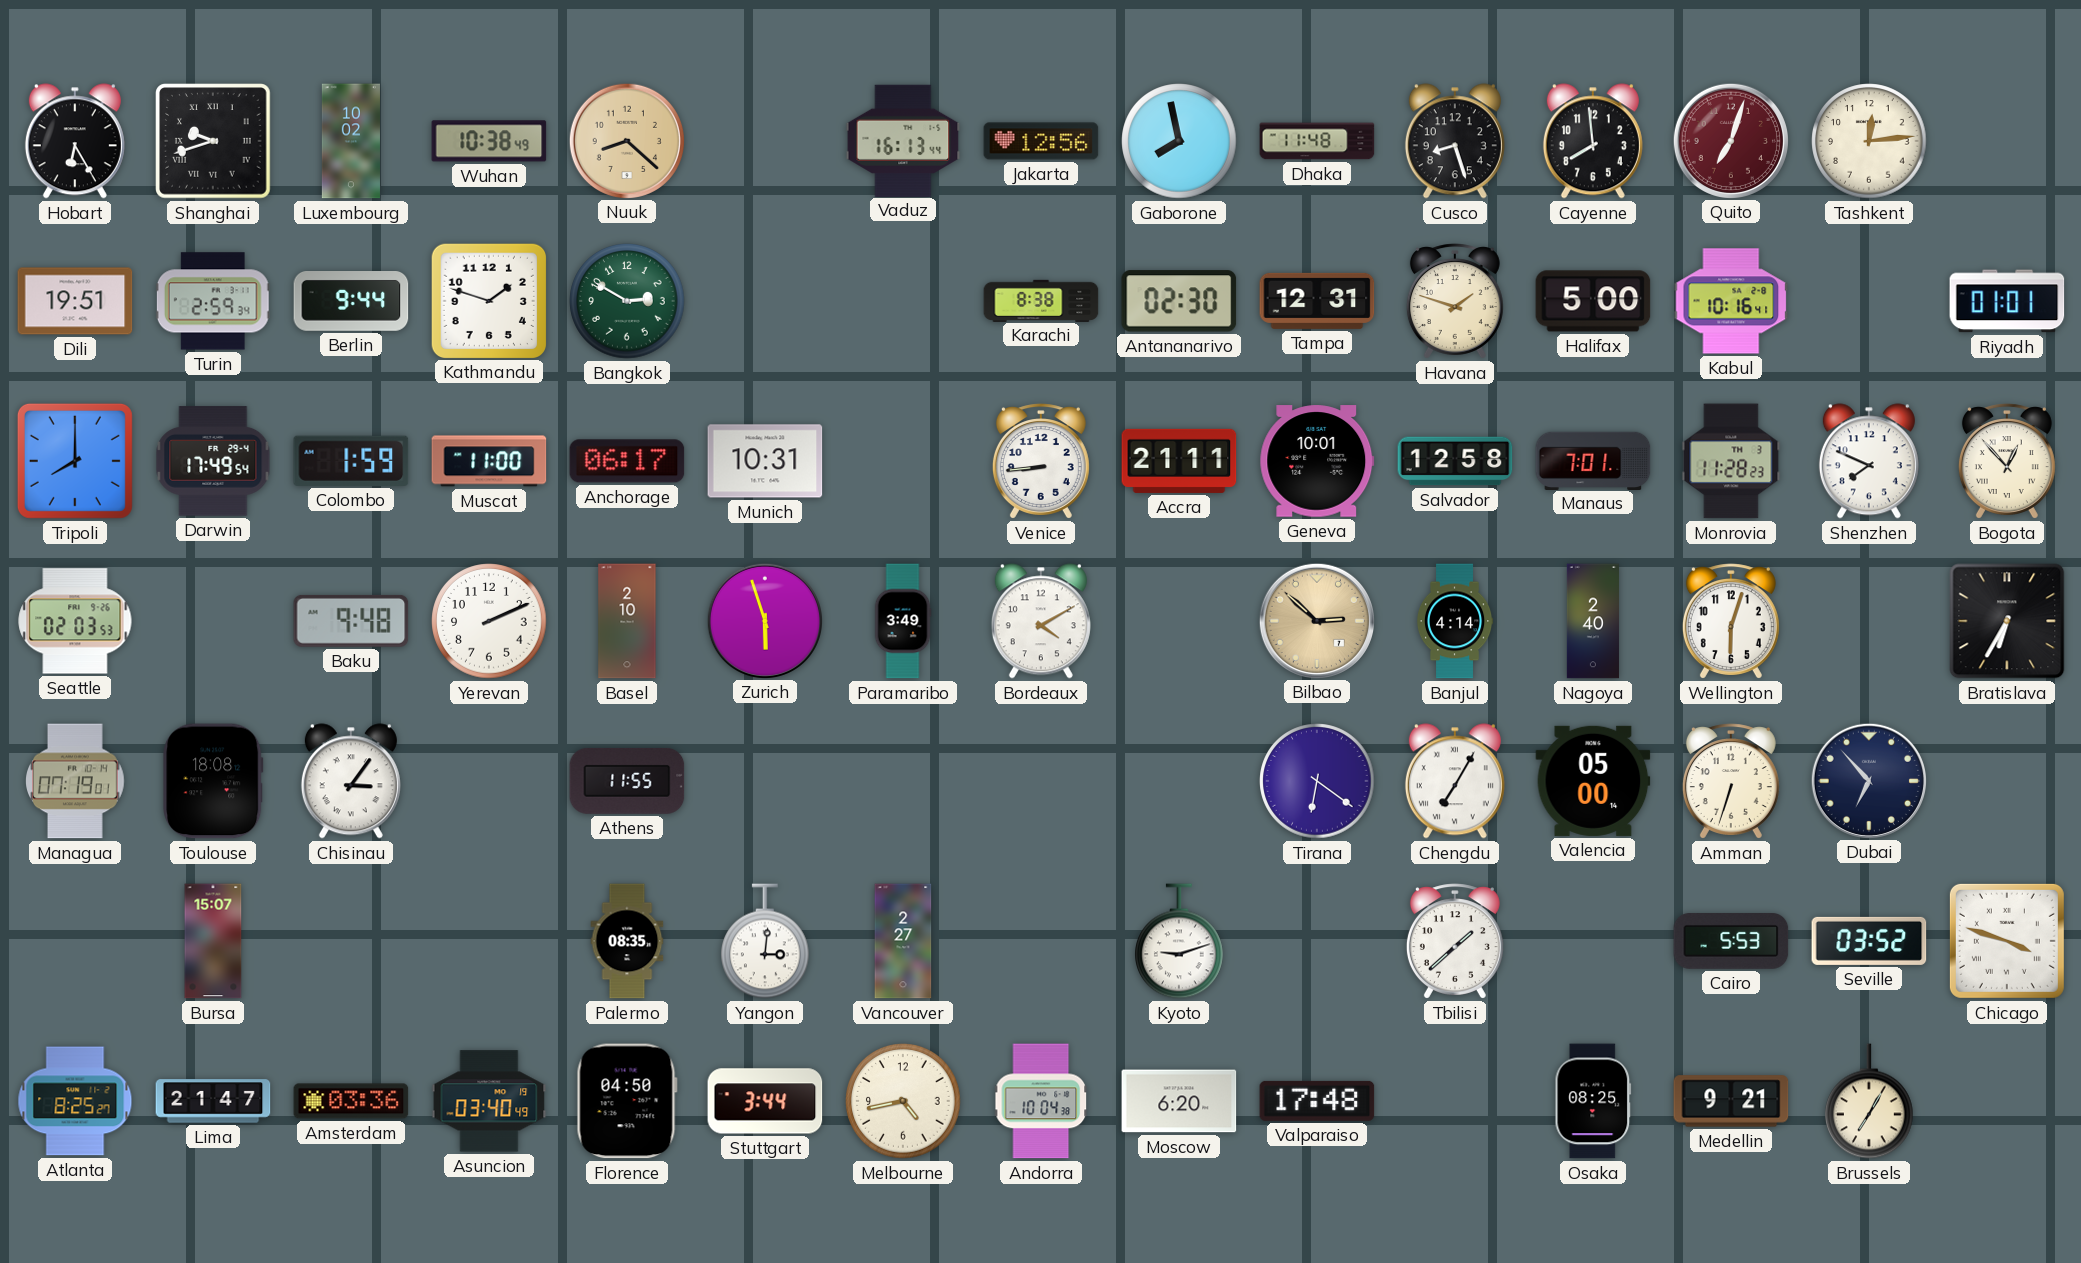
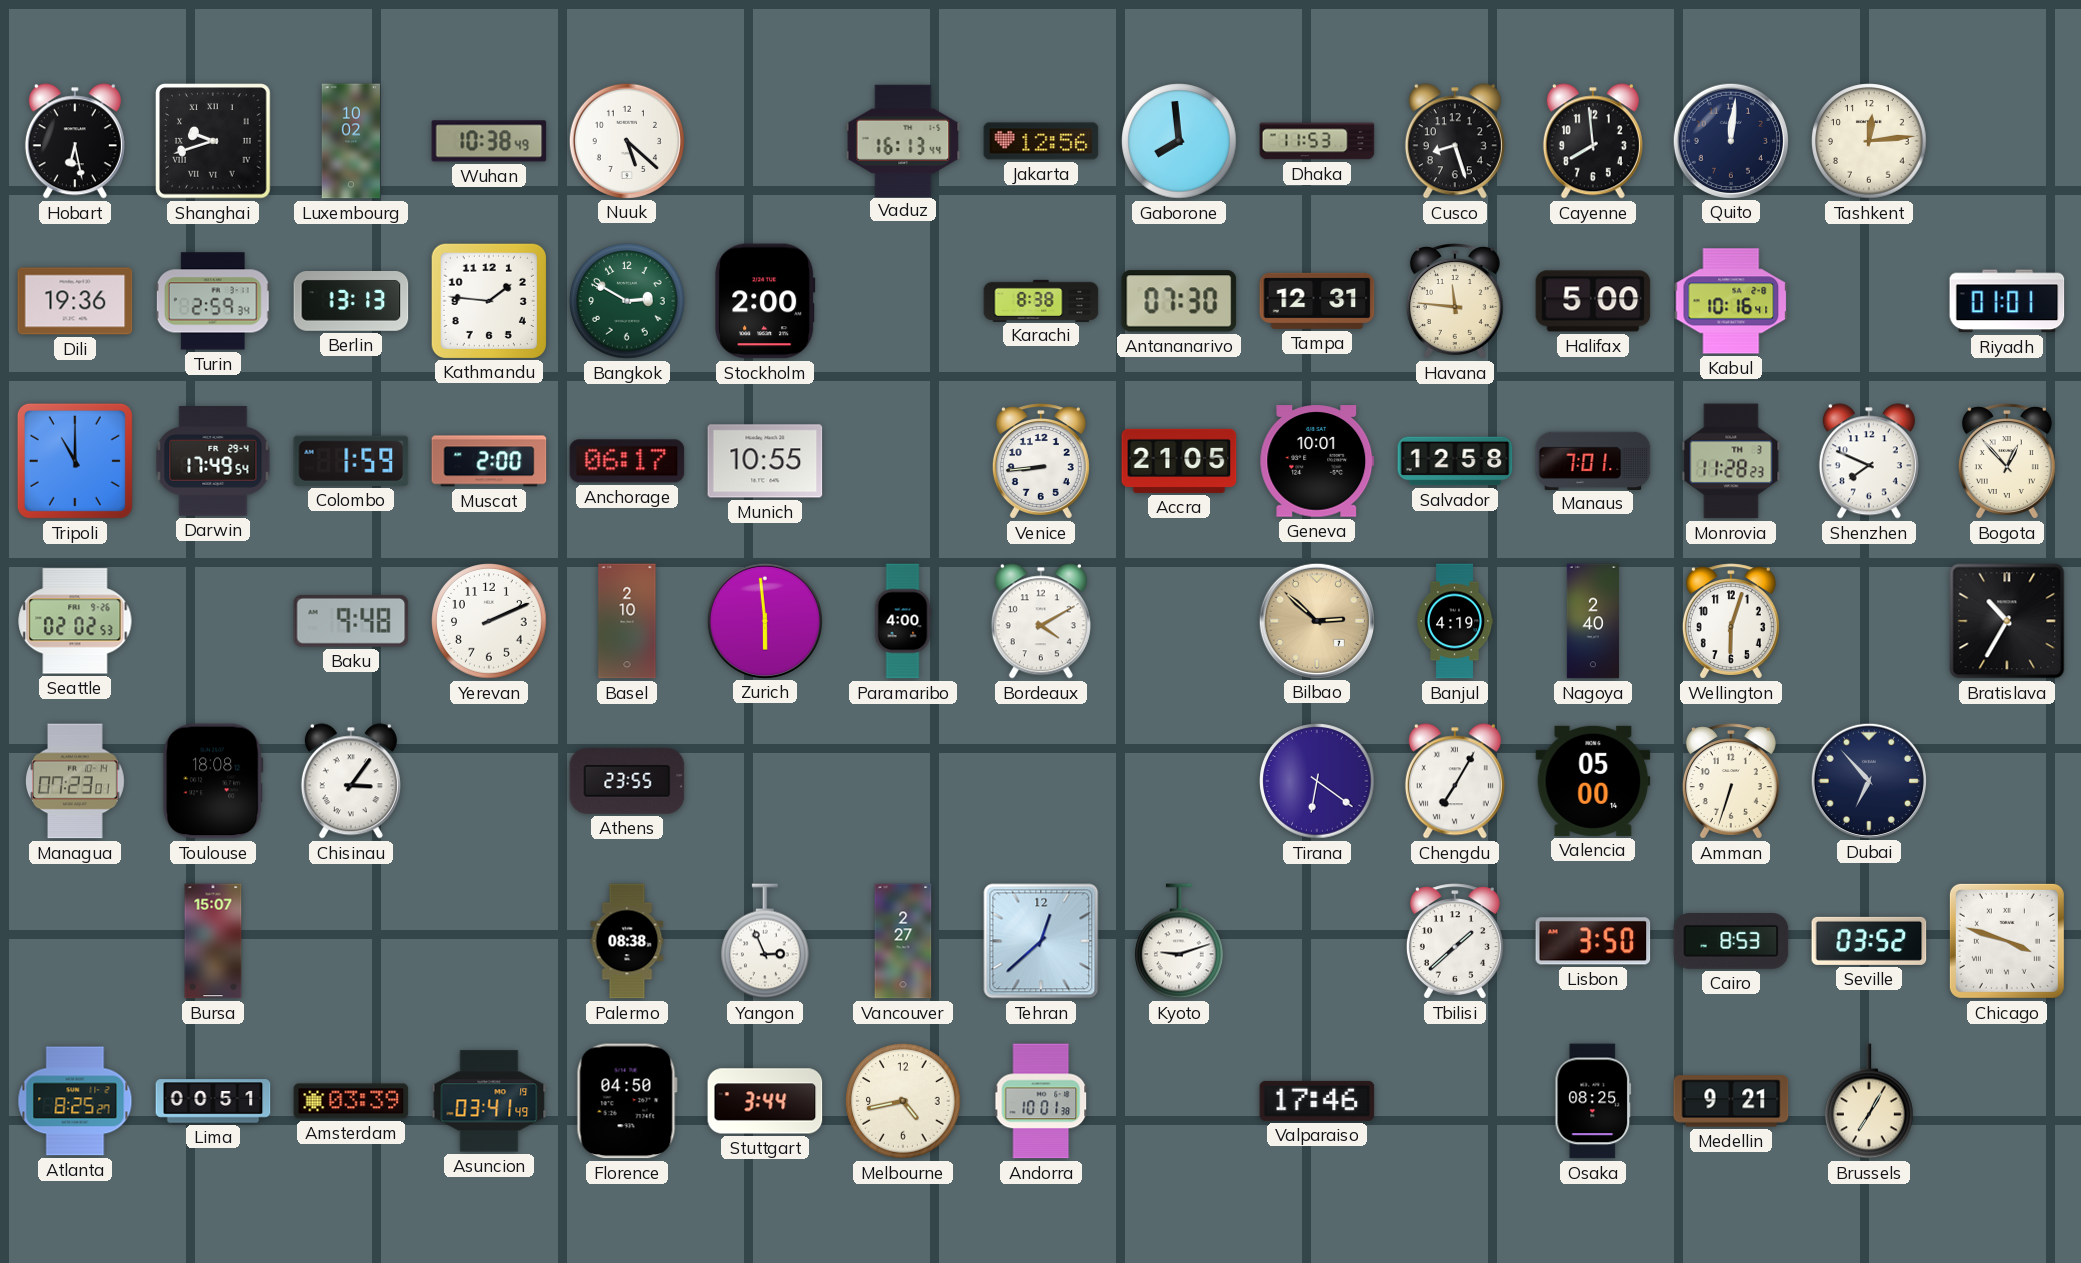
Hobart: 6:25 -> 6:28 (75, 141)
Nuuk: 8:22 -> 5:22 (626, 140)
Nuuk dial: champagne -> white (626, 140)
Gaborone: 7:58 -> 7:59 (1179, 141)
Dhaka: 11:48 -> 11:53 (1317, 141)
Quito: 7:03 -> 12:01 (1730, 140)
Quito dial: burgundy -> navy (1730, 140)
Dili: 19:51 -> 19:36 (75, 301)
Berlin: 9:44 -> 13:13 (351, 302)
Kathmandu: 1:48 -> 1:46 (488, 300)
Stockholm: none -> 2:00 (765, 301)
Antananarivo: 02:30 -> 07:30 (1179, 301)
Havana: 1:48 -> 11:46 (1455, 301)
Tripoli: 8:00 -> 11:00 (75, 461)
Muscat: 11:00 -> 2:00 (489, 461)
Munich: 10:31 -> 10:55 (765, 461)
Accra: 21:11 -> 21:05 (1179, 461)
Seattle: 02:03 -> 02:02 (75, 621)
Zurich: 5:57 -> 5:59 (764, 620)
Paramaribo: 3:49 -> 4:00 (903, 621)
Banjul: 4:14 -> 4:19 (1455, 621)
Bratislava: 6:35 -> 10:35 (2007, 621)
Managua: 07:19 -> 07:23 (75, 781)
Athens: 11:55 -> 23:55 (627, 781)
Palermo: 08:35 -> 08:38 (627, 941)
Yangon: 3:01 -> 2:56 (766, 941)
Tehran: none -> 12:38 (1041, 941)
Lisbon: none -> 3:50 (1593, 941)
Cairo: 5:53 -> 8:53 (1731, 942)
Lima: 21:47 -> 00:51 (213, 1101)
Amsterdam: 03:36 -> 03:39 (351, 1101)
Asuncion: 03:40 -> 03:41 (489, 1101)
Andorra: 10:04 -> 10:01 (1042, 1101)
Moscow: 6:20 -> none (1179, 1101)
Valparaiso: 17:48 -> 17:46 (1317, 1101)
